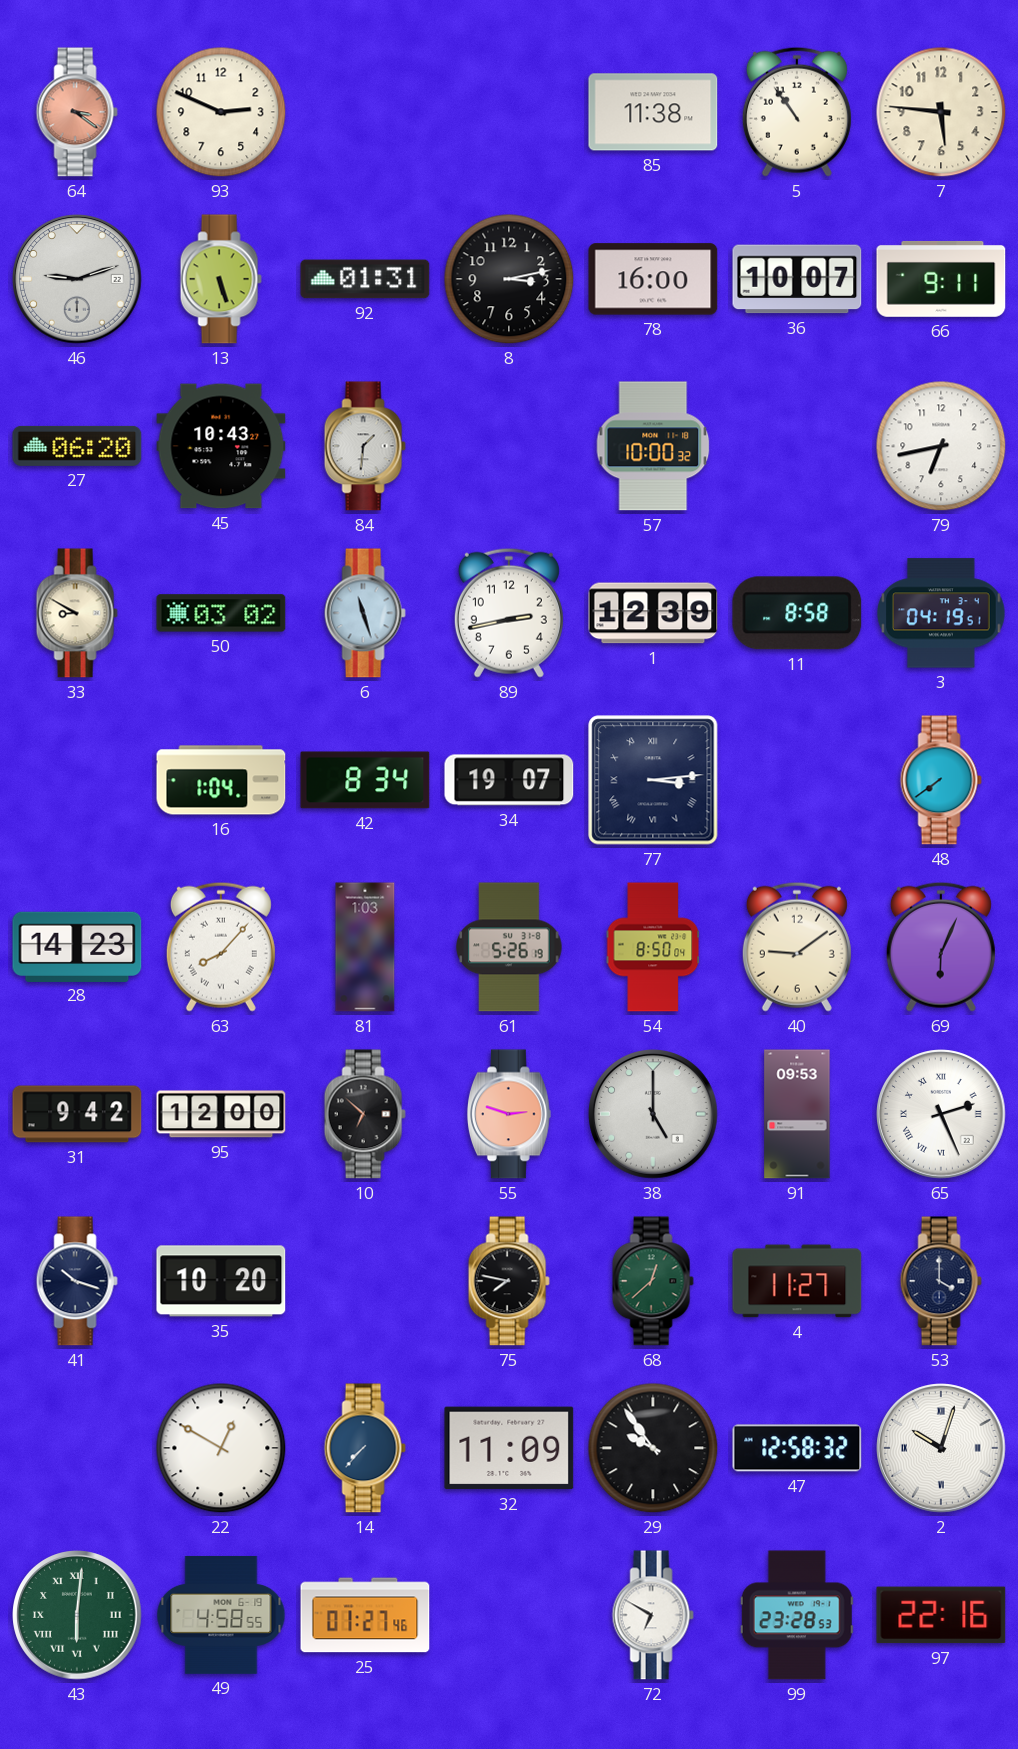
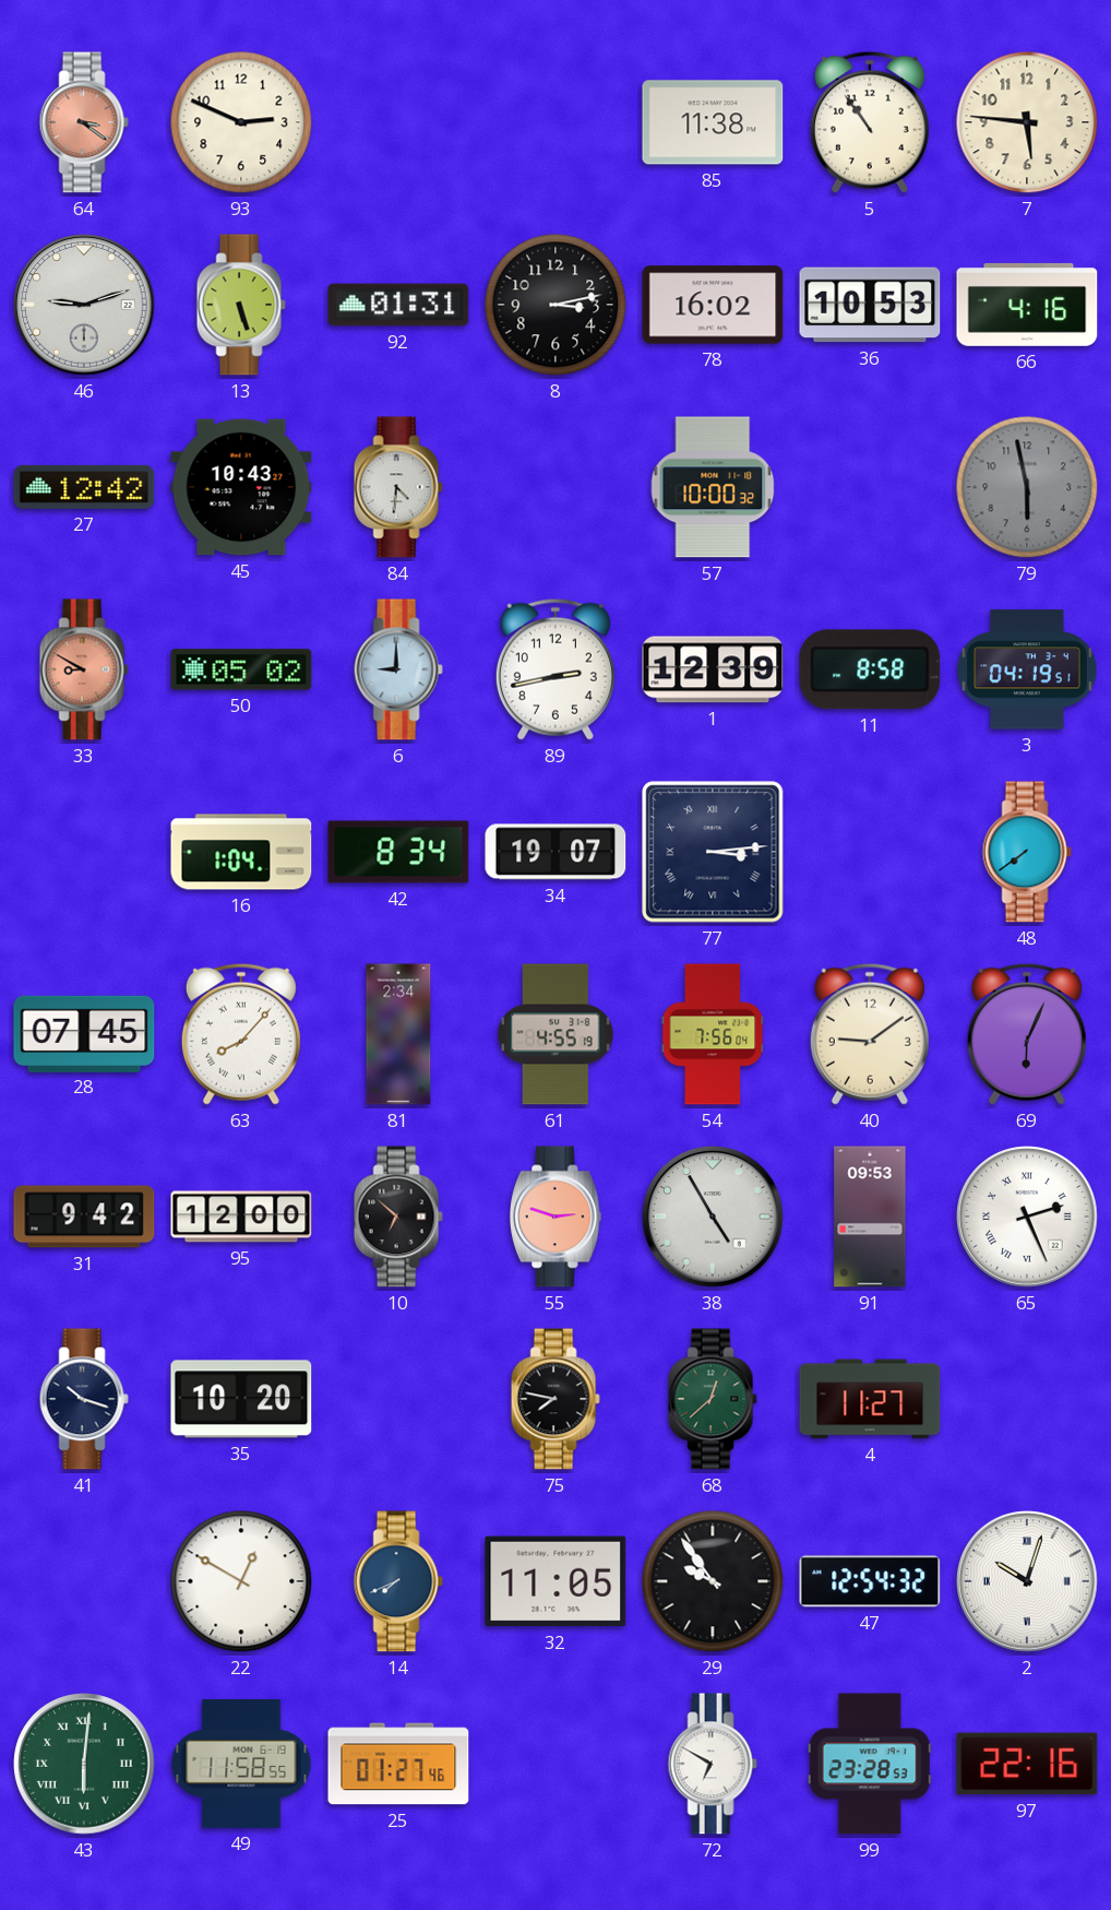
78: 16:00 -> 16:02 (713, 305)
36: 10:07 -> 10:53 (870, 305)
66: 9:11 -> 4:16 (1027, 305)
27: 06:20 -> 12:42 (84, 487)
84: 1:31 -> 4:31 (398, 487)
79: 6:43 -> 5:58 (1027, 487)
79 dial: white -> grey (1027, 487)
33 dial: cream -> salmon (84, 669)
50: 03:02 -> 05:02 (241, 669)
6: 11:27 -> 9:00 (398, 669)
28: 14:23 -> 07:45 (84, 1033)
81: 1:03 -> 2:34 (398, 1034)
61: 5:26 -> 4:55 (555, 1034)
54: 8:50 -> 7:56 (713, 1034)
38: 5:00 -> 4:55 (713, 1217)
53: 4:00 -> none (941, 1281)
14: 7:37 -> 7:41 (398, 1581)
32: 11:09 -> 11:05 (555, 1581)
47: 12:58 -> 12:54 (870, 1581)
49: 4:58 -> 11:58 (241, 1764)
